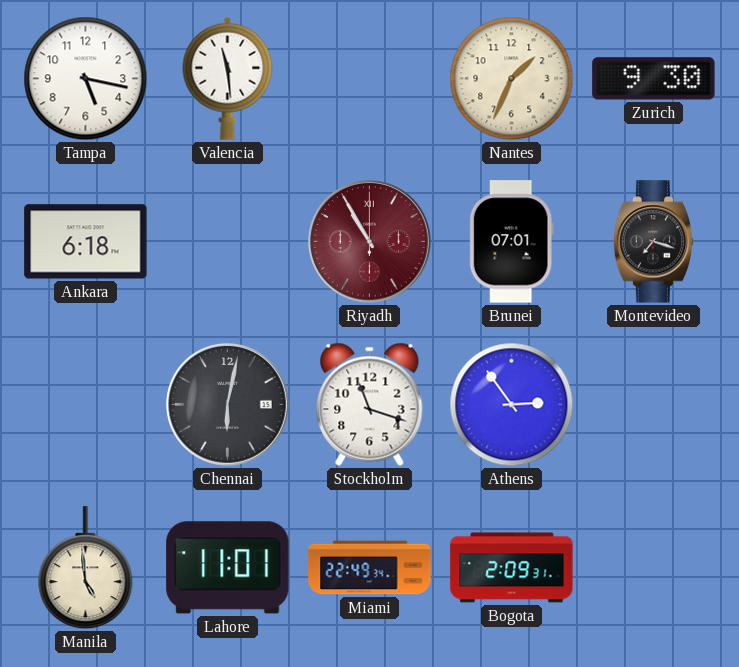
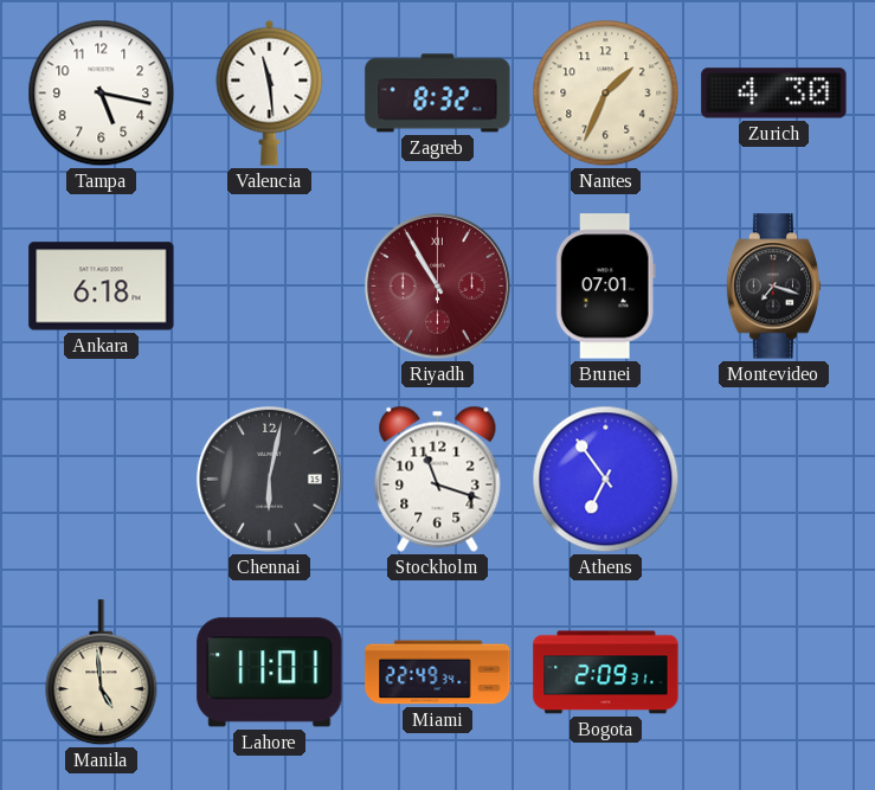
Zagreb: none -> 8:32 (438, 94)
Zurich: 9:30 -> 4:30 (774, 94)
Athens: 2:54 -> 6:54 (606, 480)
